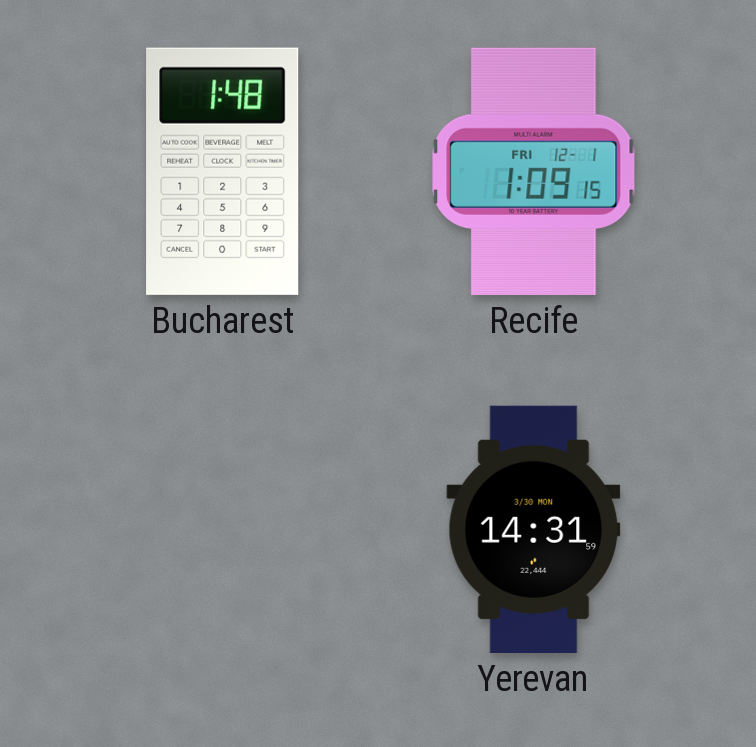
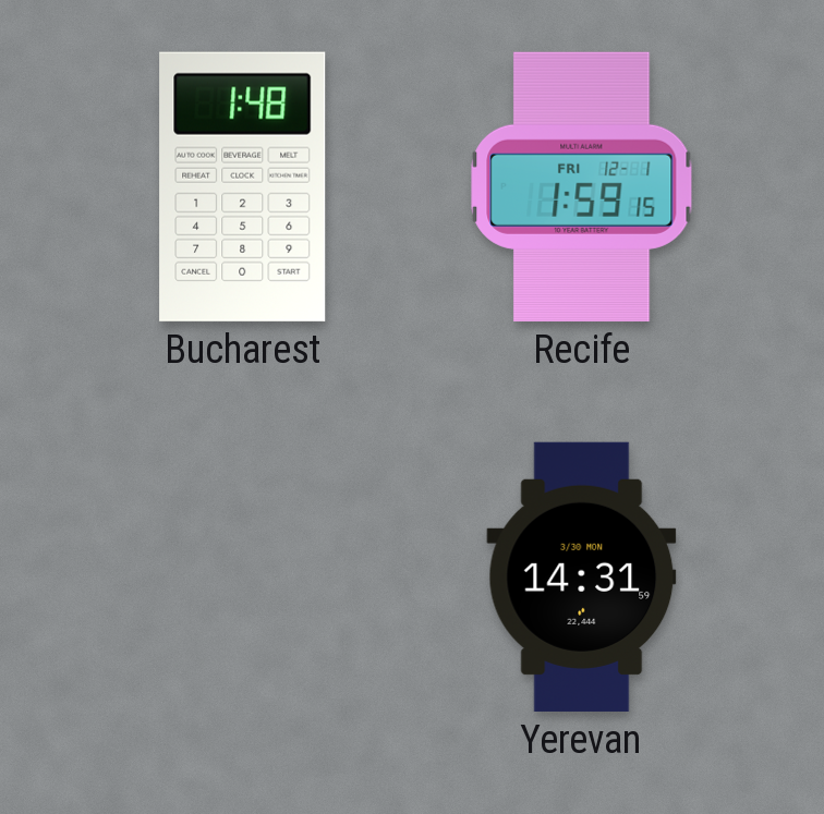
Recife: 1:09 -> 1:59 (582, 186)
